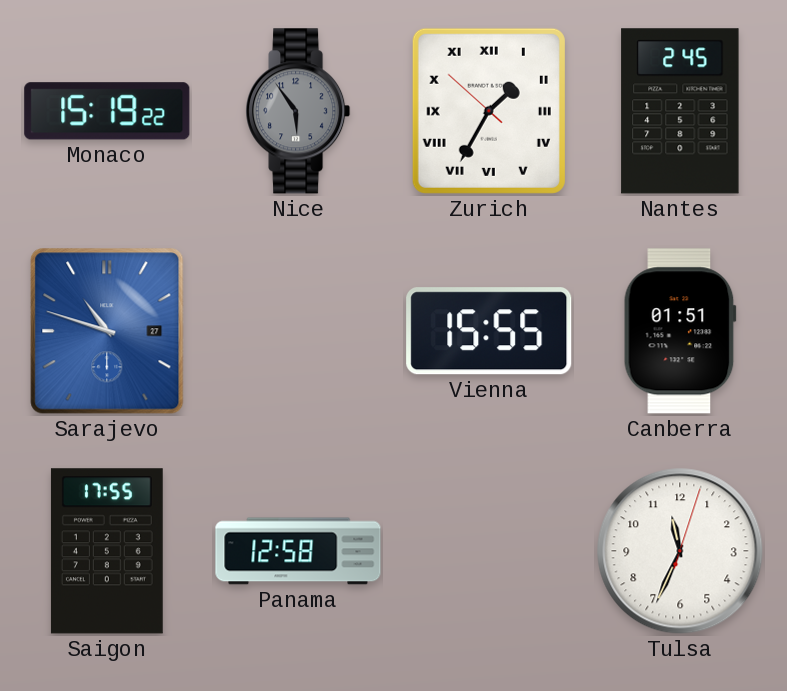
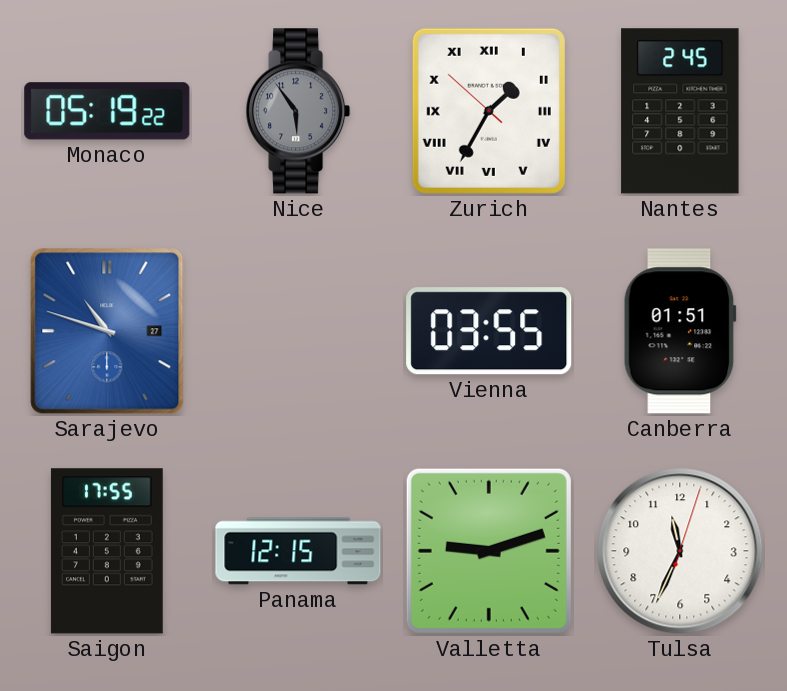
Monaco: 15:19 -> 05:19 (107, 111)
Vienna: 15:55 -> 03:55 (489, 331)
Panama: 12:58 -> 12:15 (298, 551)
Valletta: none -> 9:12 (489, 551)
